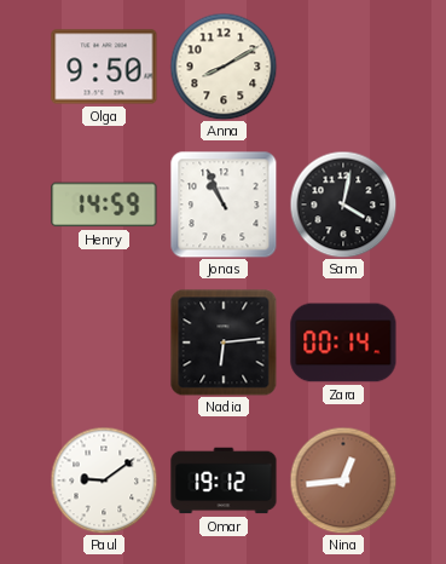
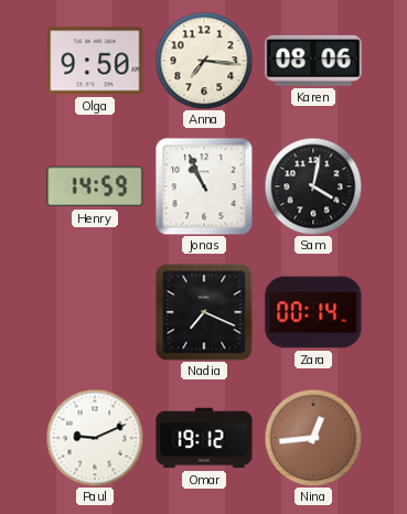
Anna: 8:10 -> 7:16 (204, 61)
Karen: none -> 08:06 (313, 61)
Nadia: 6:14 -> 7:19 (204, 312)
Paul: 9:09 -> 9:11 (95, 438)
